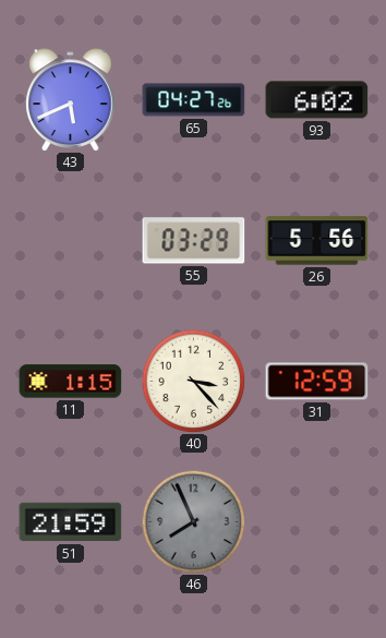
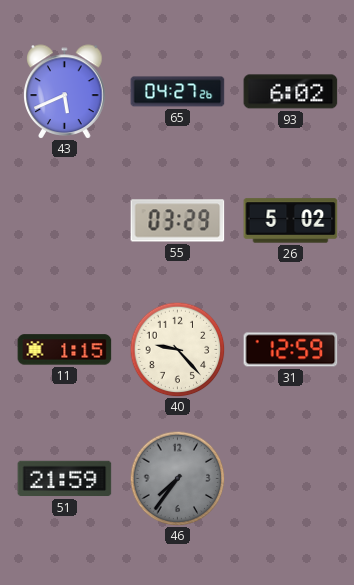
26: 5:56 -> 5:02 (291, 221)
40: 3:23 -> 9:23 (177, 349)
46: 7:56 -> 7:36 (177, 478)
